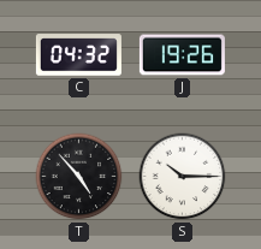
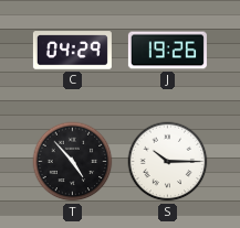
C: 04:32 -> 04:29 (72, 51)
